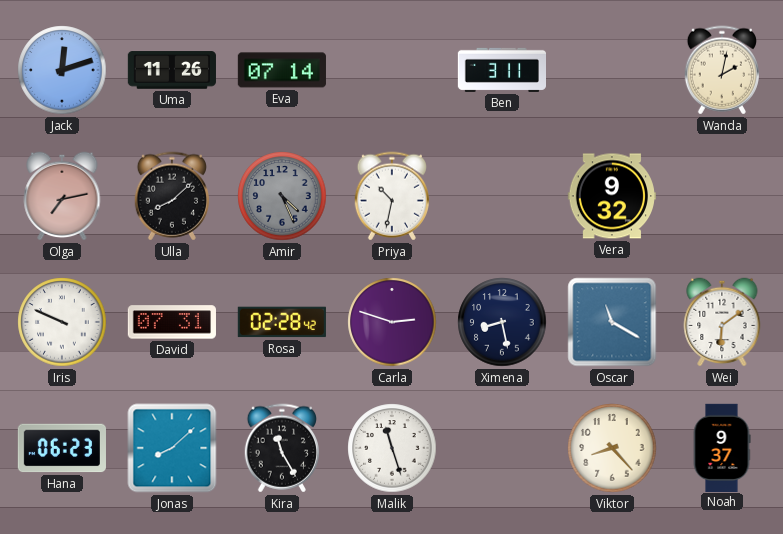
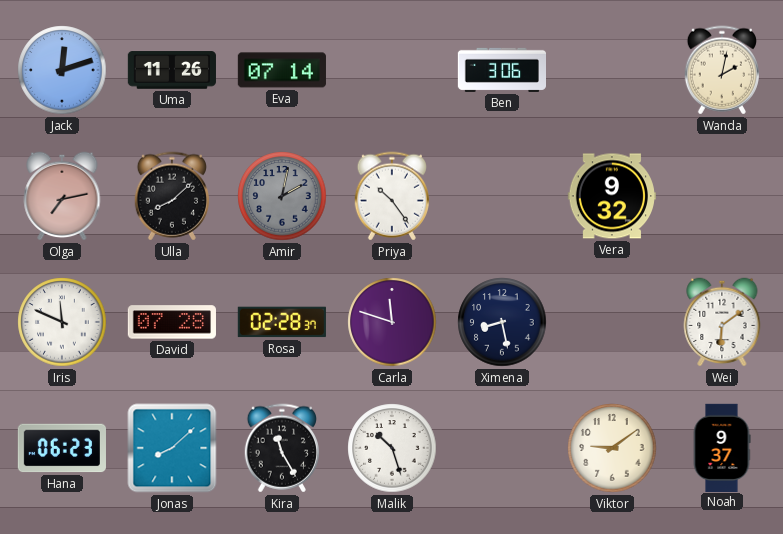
Ben: 3:11 -> 3:06 (501, 70)
Amir: 4:26 -> 2:02 (282, 196)
Priya: 10:32 -> 10:24 (392, 196)
Iris: 9:49 -> 11:49 (62, 322)
David: 07:31 -> 07:28 (172, 322)
Rosa: 02:28:42 -> 02:28:37 (282, 322)
Carla: 2:48 -> 11:48 (392, 322)
Oscar: 11:20 -> none (612, 322)
Malik: 11:27 -> 10:27 (392, 448)
Viktor: 8:23 -> 9:09 (612, 448)
